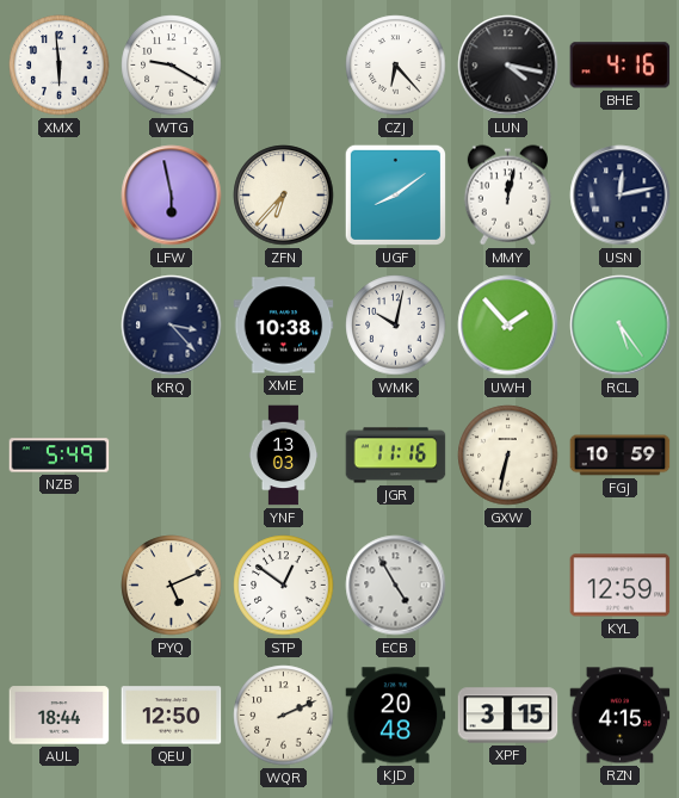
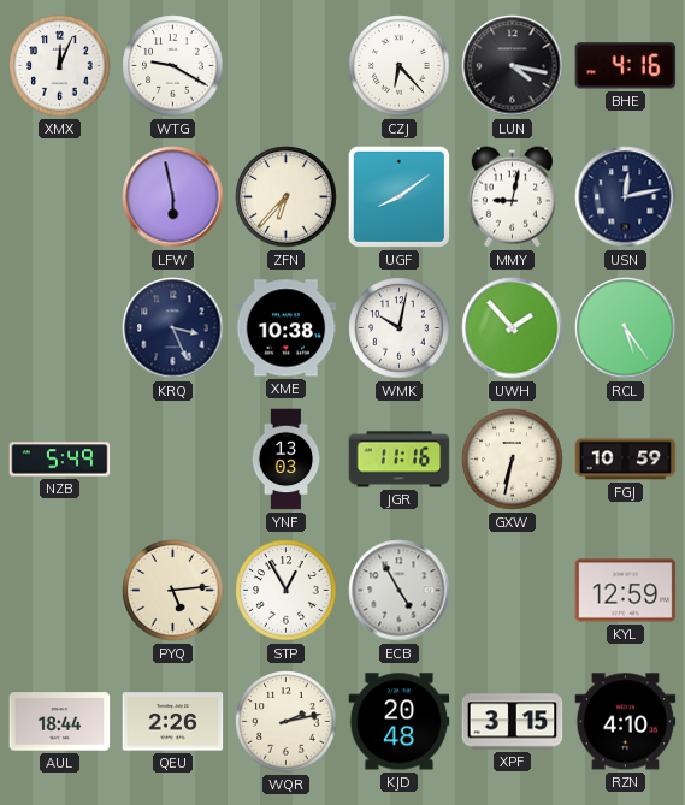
XMX: 5:59 -> 12:04 (60, 66)
MMY: 12:02 -> 9:02 (512, 197)
KRQ: 3:23 -> 3:26 (173, 328)
PYQ: 5:11 -> 5:14 (173, 591)
STP: 12:51 -> 12:55 (287, 591)
QEU: 12:50 -> 2:26 (173, 722)
WQR: 2:11 -> 2:13 (287, 722)
RZN: 4:15 -> 4:10 (626, 722)
